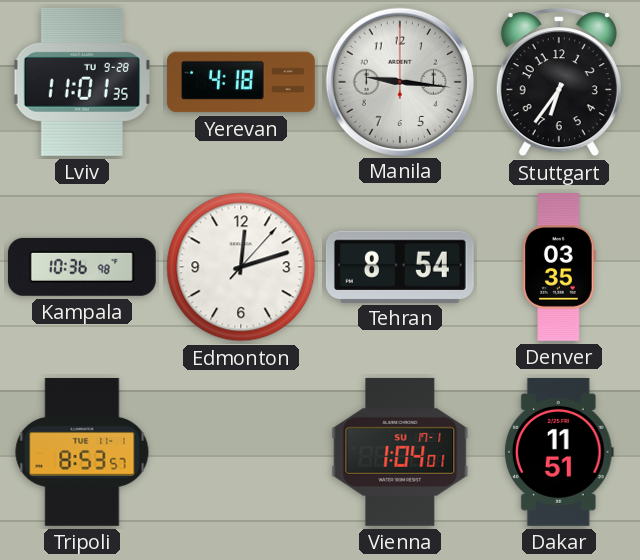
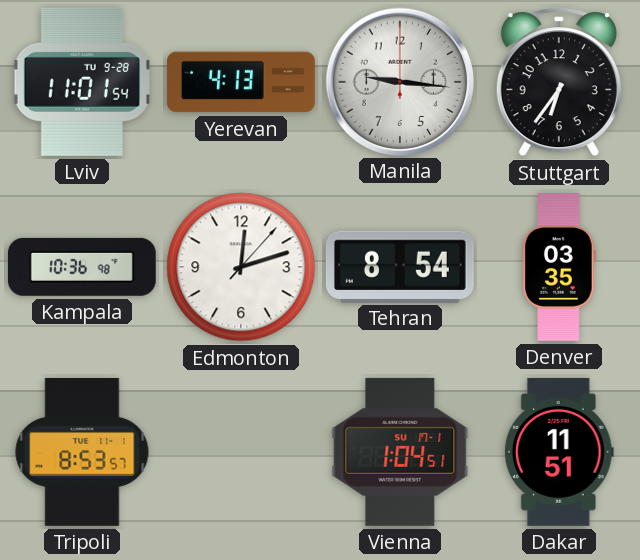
Lviv: 11:01:35 -> 11:01:54 (82, 82)
Yerevan: 4:18 -> 4:13 (242, 82)
Vienna: 1:04:01 -> 1:04:51 (400, 452)
